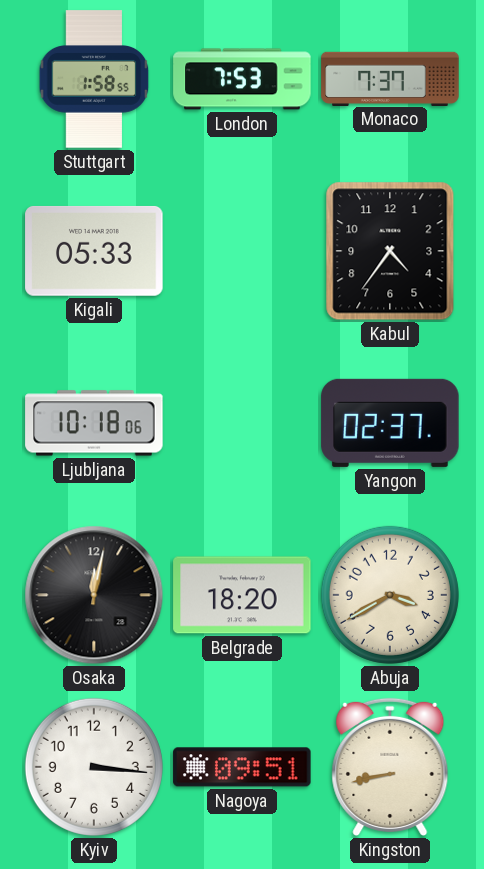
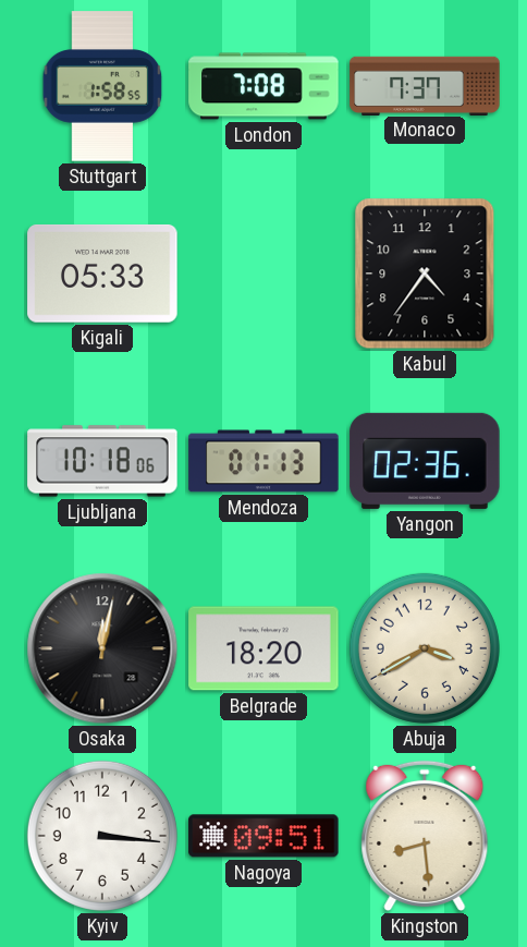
London: 7:53 -> 7:08 (263, 86)
Mendoza: none -> 01:13 (263, 461)
Yangon: 02:37 -> 02:36 (425, 461)
Kingston: 8:43 -> 8:29 (425, 836)
